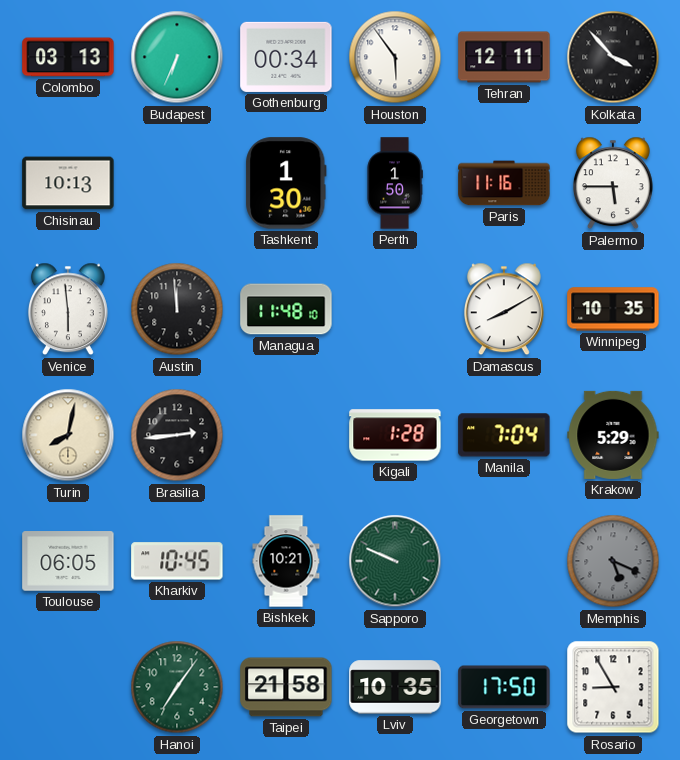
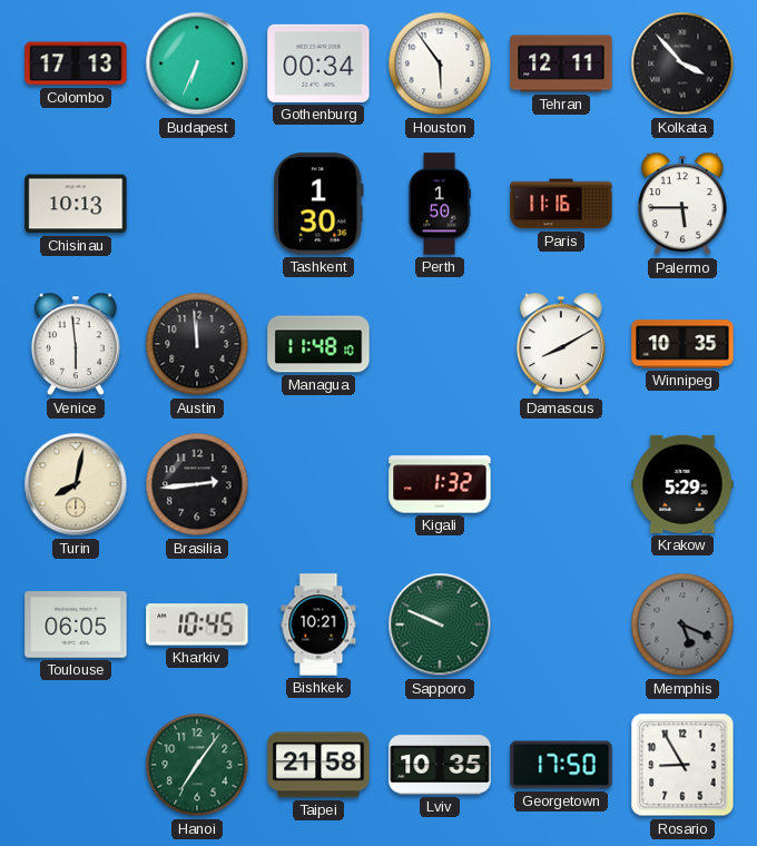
Colombo: 03:13 -> 17:13 (76, 63)
Kigali: 1:28 -> 1:32 (440, 484)
Manila: 7:04 -> none (504, 435)
